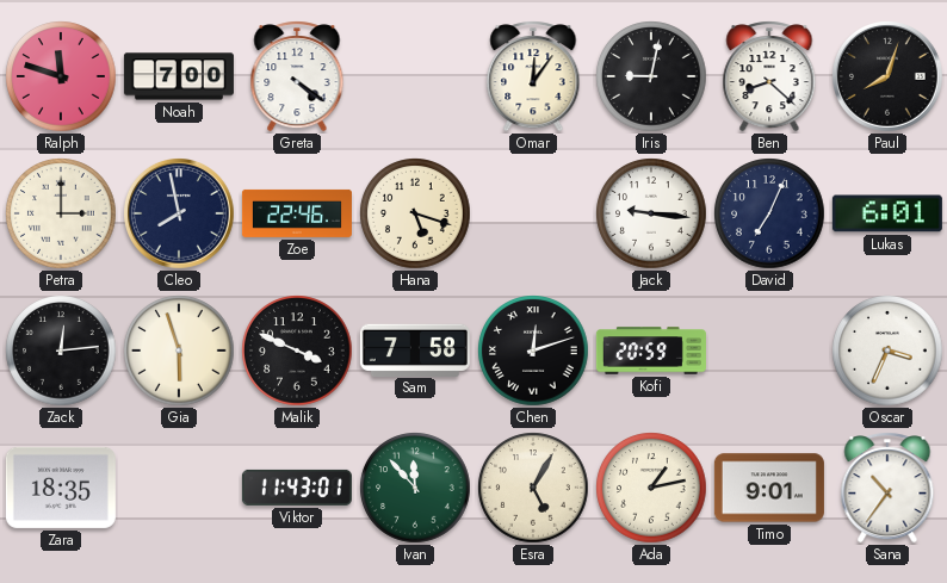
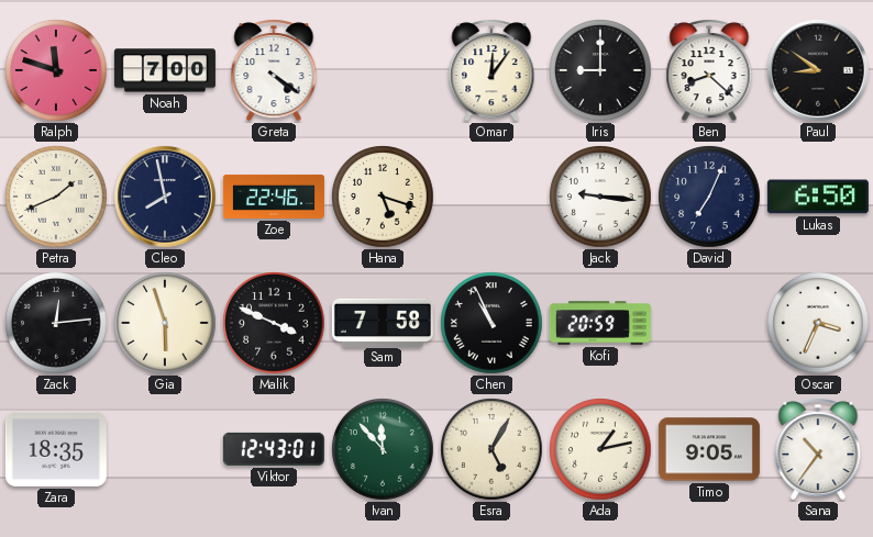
Iris: 9:02 -> 9:00 (600, 70)
Paul: 8:03 -> 8:51 (819, 71)
Petra: 3:00 -> 1:41 (56, 197)
Lukas: 6:01 -> 6:50 (818, 197)
Chen: 12:12 -> 10:56 (491, 323)
Viktor: 11:43 -> 12:43 (274, 449)
Timo: 9:01 -> 9:05 (709, 449)
